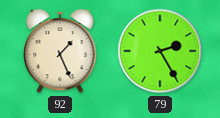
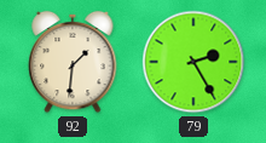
92: 1:26 -> 1:31 (73, 62)
